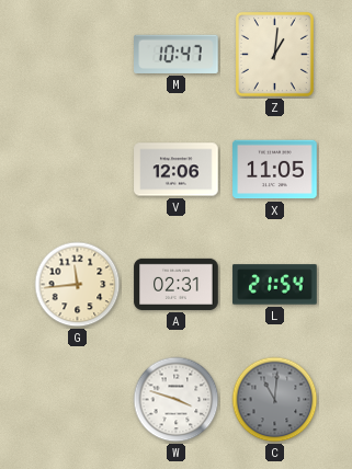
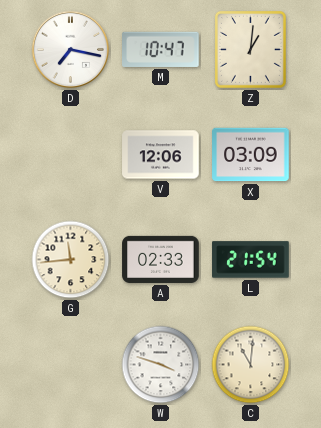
D: none -> 7:17 (71, 50)
X: 11:05 -> 03:09 (251, 155)
A: 02:31 -> 02:33 (161, 259)
C dial: grey -> cream (251, 365)
